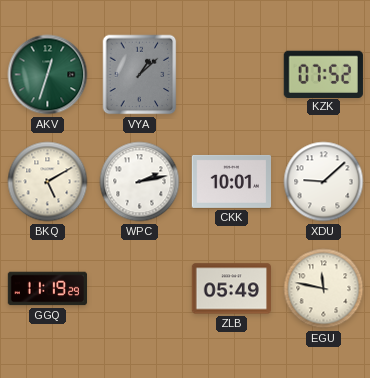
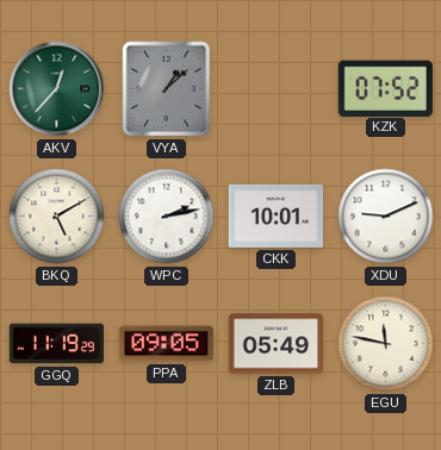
AKV: 12:33 -> 12:37 (57, 89)
XDU: 9:08 -> 9:11 (386, 217)
PPA: none -> 09:05 (166, 344)
